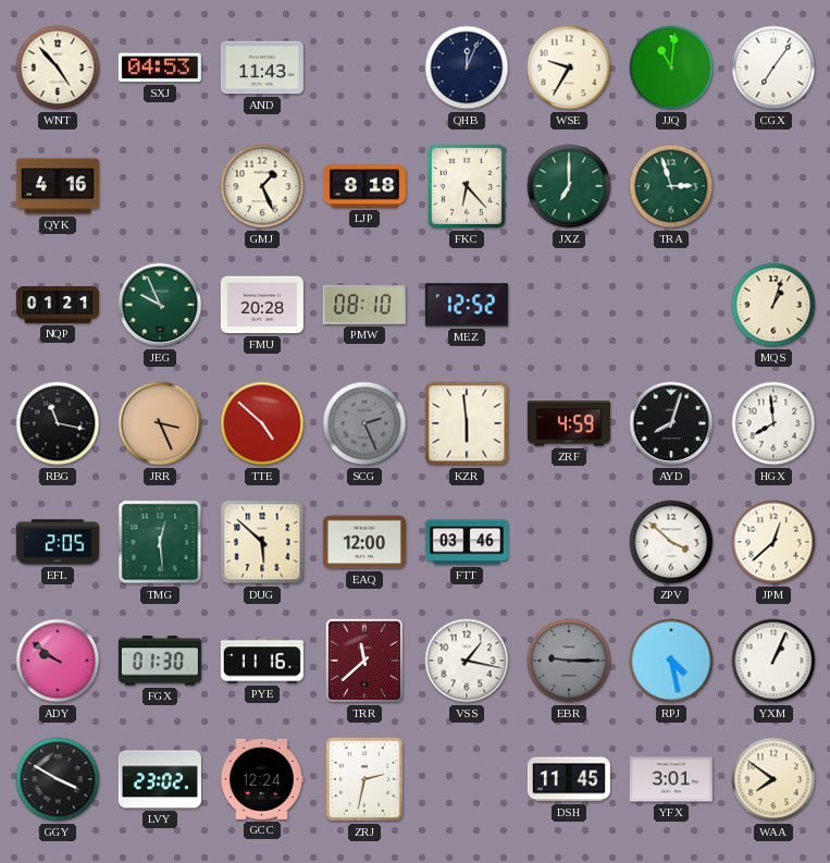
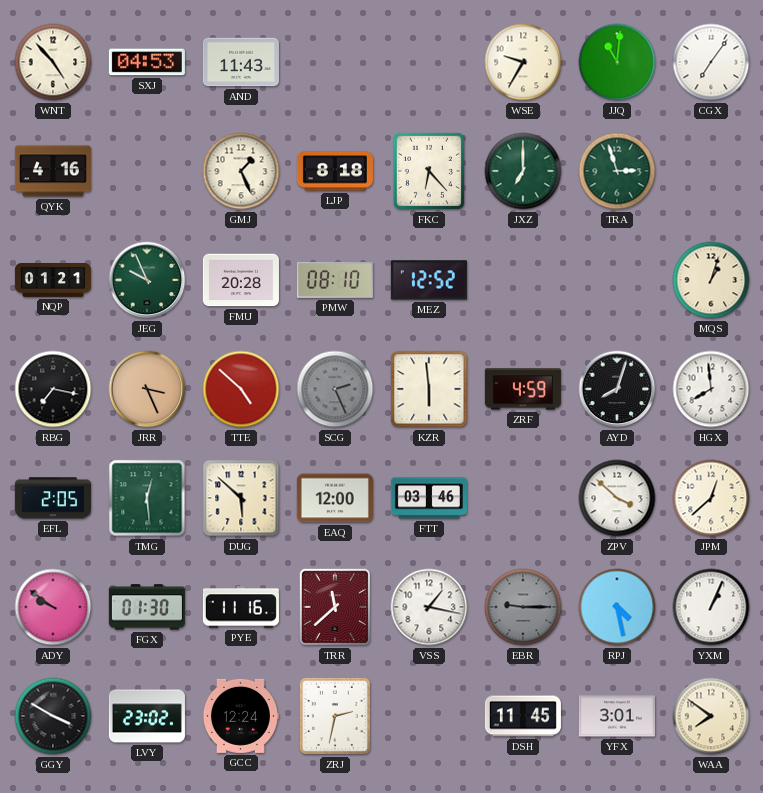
QHB: 12:04 -> none (467, 67)
RBG: 11:17 -> 7:17 (53, 389)
